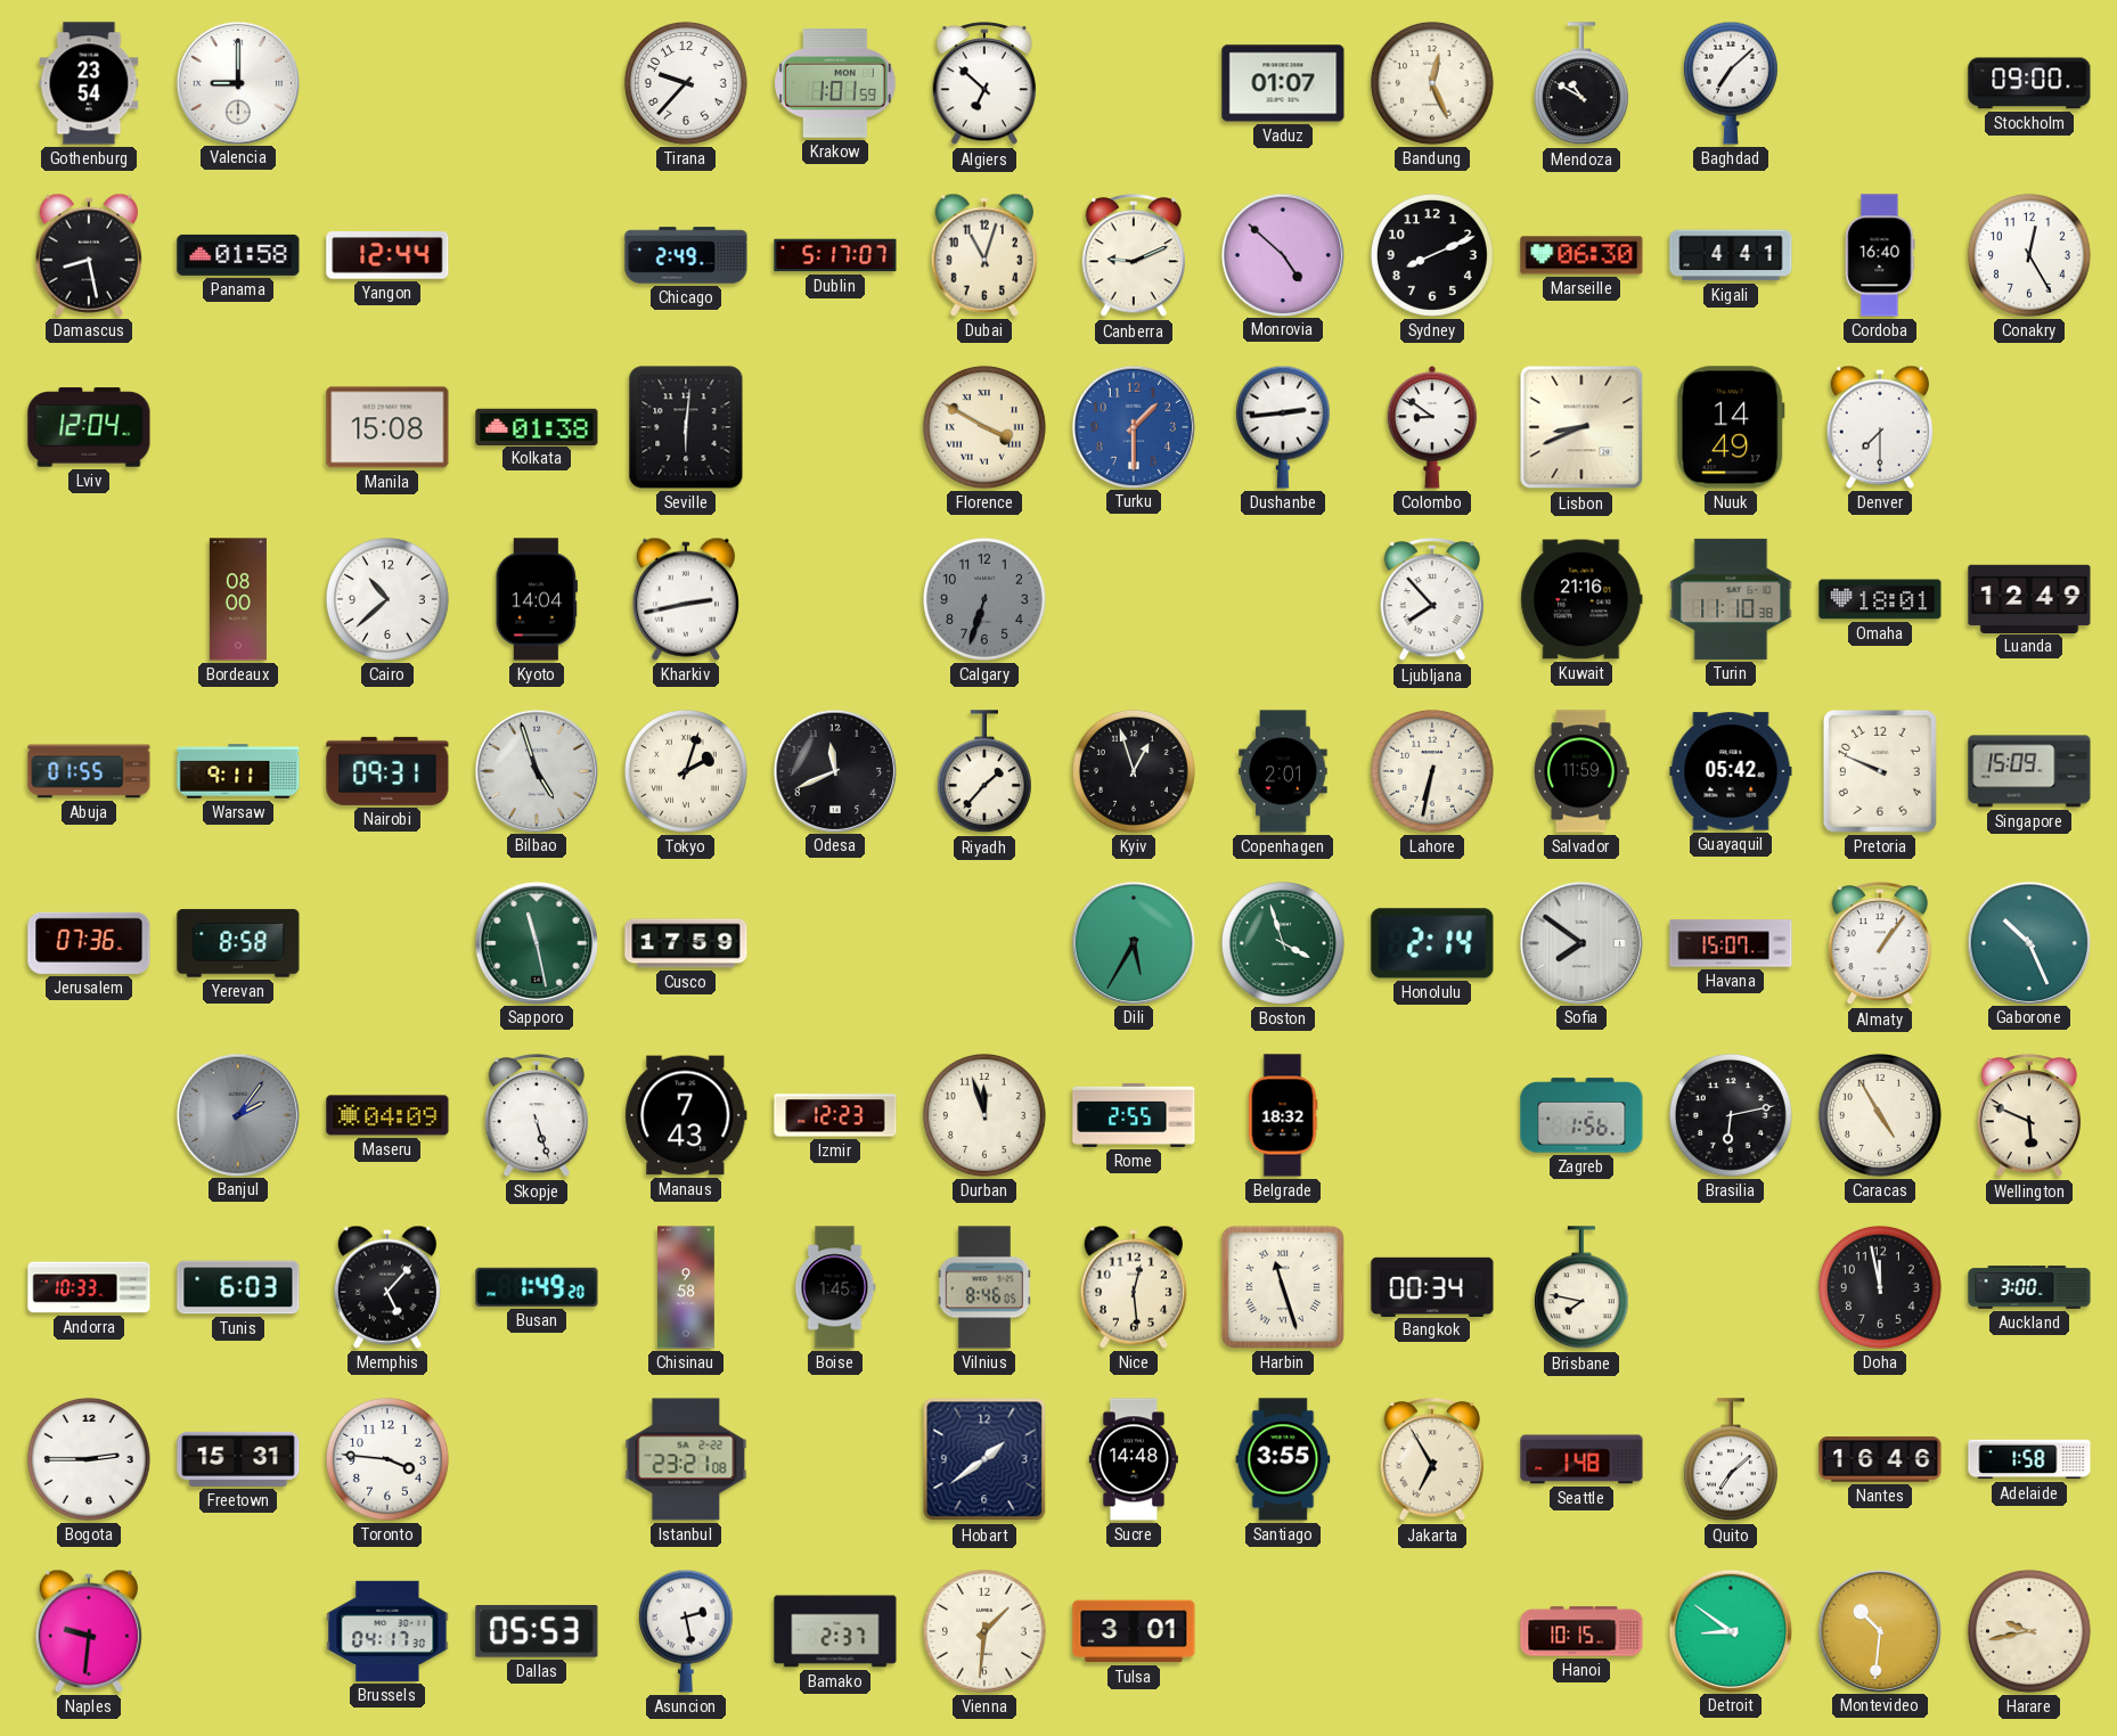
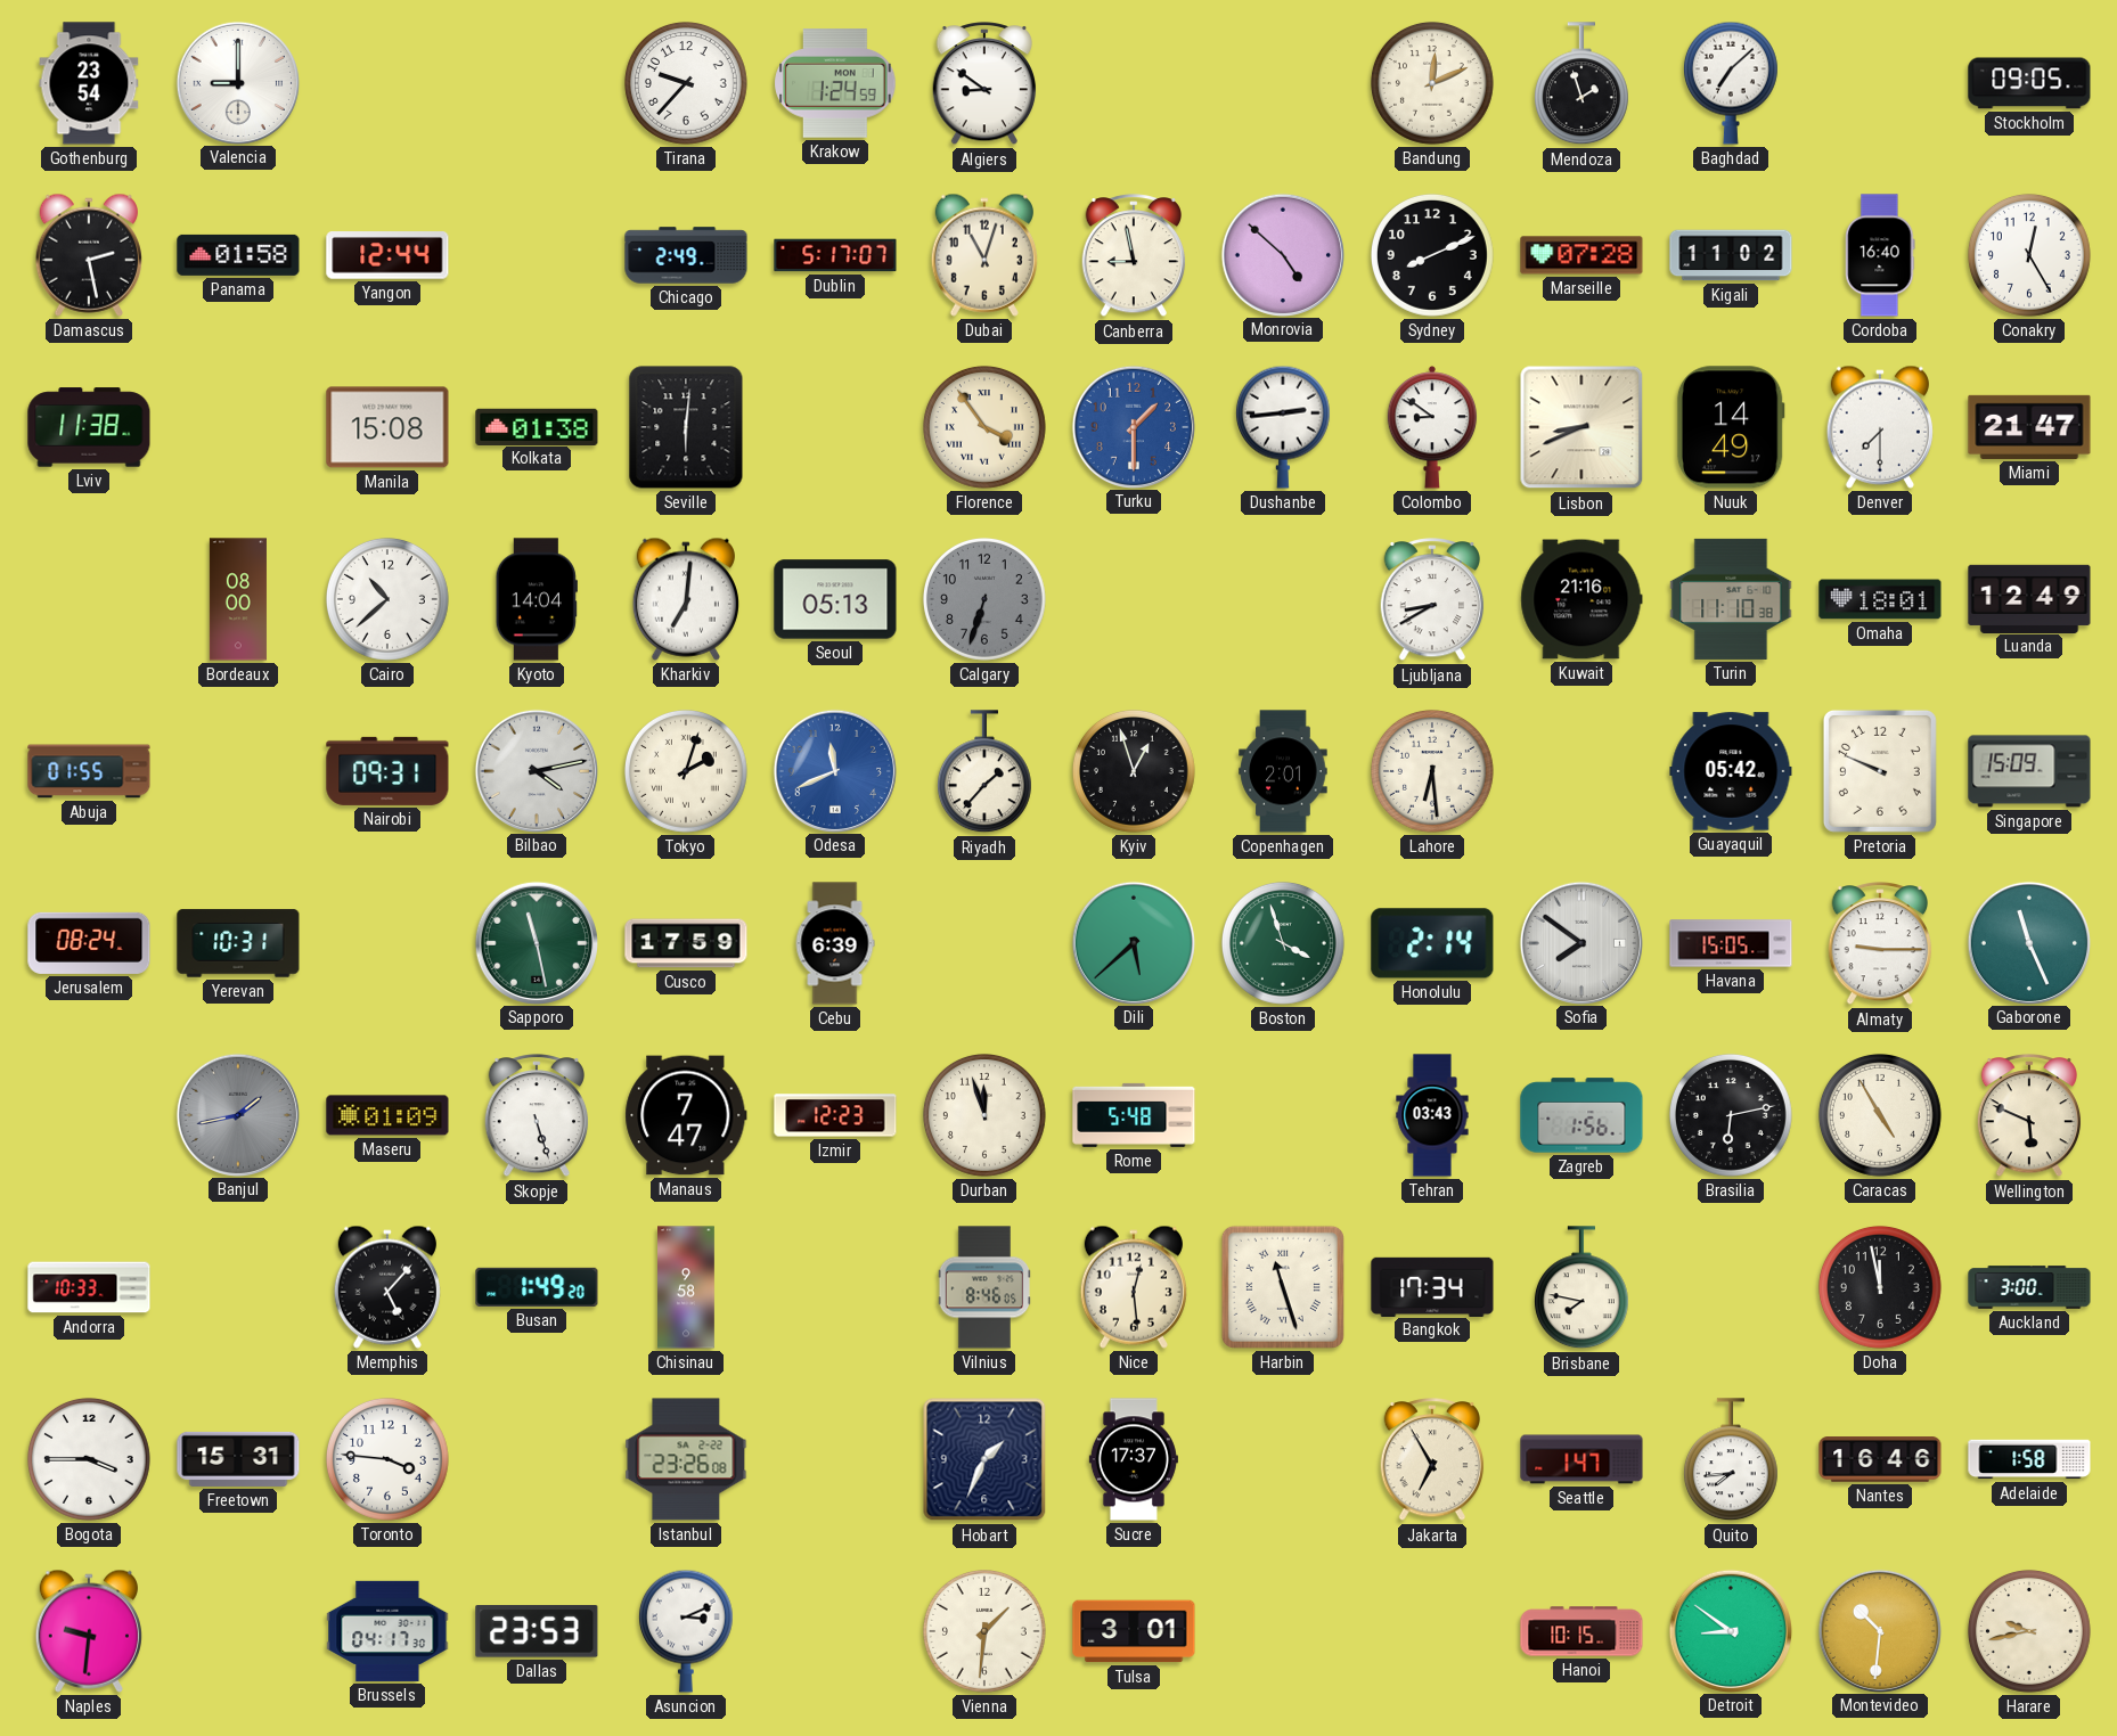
Krakow: 1:01 -> 1:24 (835, 83)
Algiers: 6:52 -> 8:51 (984, 84)
Vaduz: 01:07 -> none (1283, 83)
Bandung: 12:26 -> 12:11 (1432, 83)
Mendoza: 10:50 -> 1:57 (1581, 84)
Stockholm: 09:00 -> 09:05 (2029, 83)
Damascus: 8:28 -> 2:28 (89, 255)
Canberra: 9:11 -> 8:58 (1134, 256)
Marseille: 06:30 -> 07:28 (1581, 255)
Kigali: 4:41 -> 11:02 (1731, 255)
Lviv: 12:04 -> 11:38 (89, 427)
Florence: 3:50 -> 3:54 (984, 427)
Miami: none -> 21:47 (2029, 427)
Kharkiv: 2:43 -> 7:01 (686, 599)
Seoul: none -> 05:13 (835, 599)
Ljubljana: 7:53 -> 8:40 (1432, 600)
Warsaw: 9:11 -> none (238, 771)
Bilbao: 4:57 -> 4:13 (536, 770)
Odesa dial: black -> blue (834, 770)
Lahore: 6:32 -> 6:29 (1432, 771)
Salvador: 11:59 -> none (1581, 771)
Jerusalem: 07:36 -> 08:24 (89, 943)
Yerevan: 8:58 -> 10:31 (238, 943)
Cebu: none -> 6:39 (835, 943)
Dili: 5:35 -> 5:38 (1133, 942)
Havana: 15:07 -> 15:05 (1731, 943)
Almaty: 1:06 -> 9:15 (1880, 944)
Gaborone: 10:26 -> 11:26 (2028, 942)
Banjul: 2:06 -> 1:43 (237, 1114)
Maseru: 04:09 -> 01:09 (387, 1115)
Manaus: 7:43 -> 7:47 (686, 1115)
Rome: 2:55 -> 5:48 (1134, 1115)
Belgrade: 18:32 -> none (1283, 1115)
Tehran: none -> 03:43 (1432, 1115)
Tunis: 6:03 -> none (238, 1287)
Boise: 1:45 -> none (835, 1287)
Bangkok: 00:34 -> 17:34 (1432, 1286)
Bogota: 2:45 -> 3:45 (89, 1459)
Istanbul: 23:21 -> 23:26 (686, 1459)
Hobart: 1:39 -> 1:34 (984, 1459)
Sucre: 14:48 -> 17:37 (1134, 1459)
Santiago: 3:55 -> none (1283, 1459)
Seattle: 1:48 -> 1:47 (1581, 1459)
Quito: 7:08 -> 7:44 (1731, 1460)
Dallas: 05:53 -> 23:53 (537, 1631)
Asuncion: 2:28 -> 3:11 (686, 1631)
Bamako: 2:37 -> none (835, 1631)
